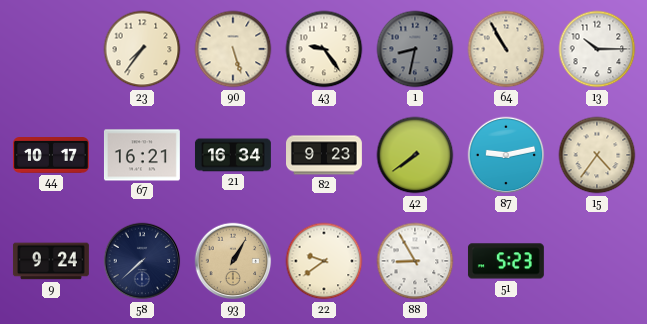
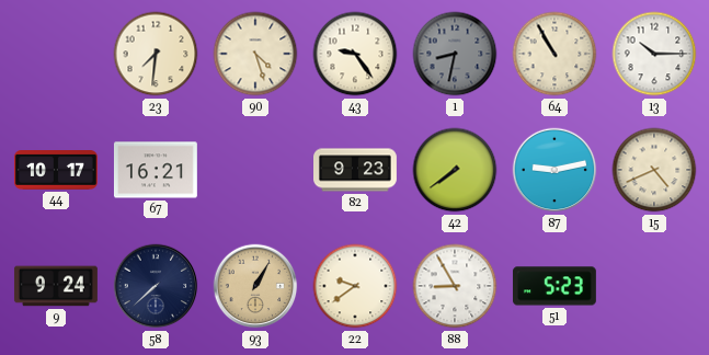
23: 7:36 -> 7:31 (156, 54)
90: 5:27 -> 4:27 (255, 54)
21: 16:34 -> none (233, 155)
15: 4:36 -> 4:41 (654, 170)
